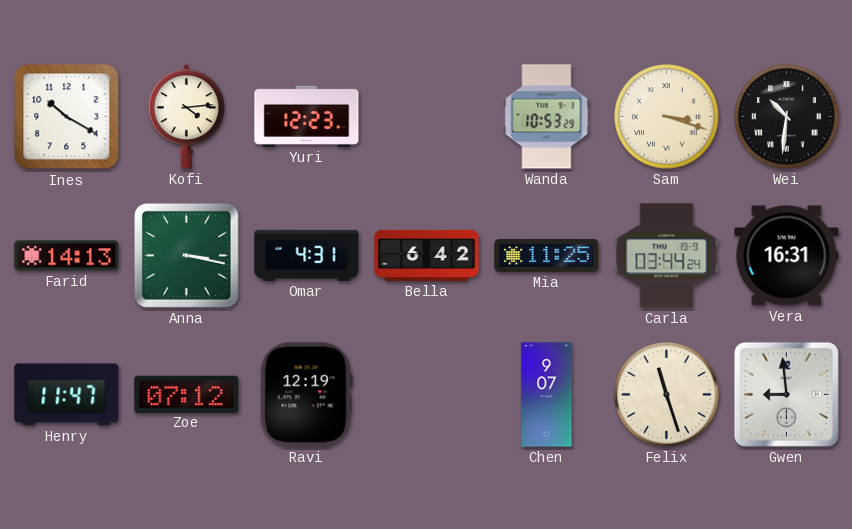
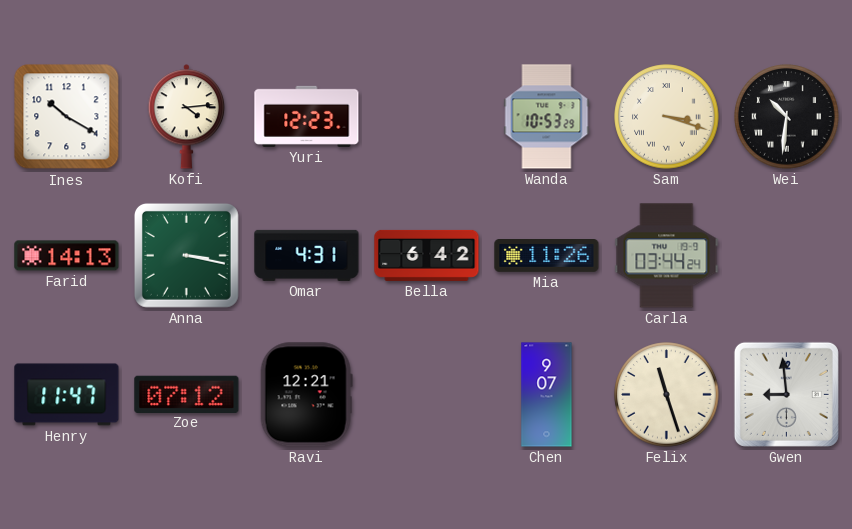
Mia: 11:25 -> 11:26 (547, 256)
Vera: 16:31 -> none (787, 256)
Ravi: 12:19 -> 12:21 (306, 395)
